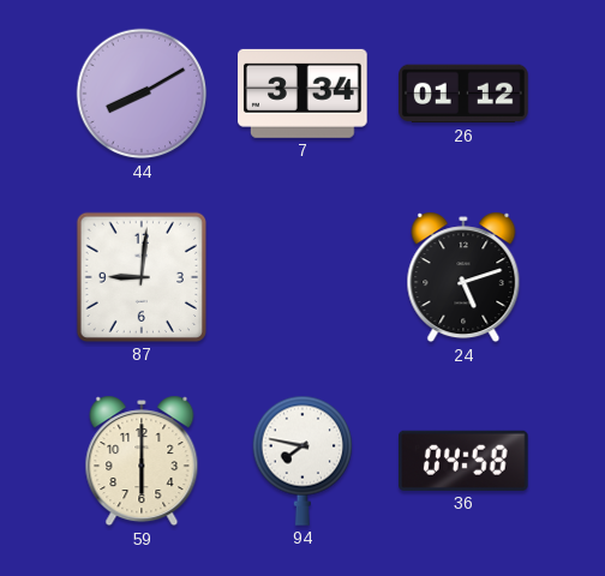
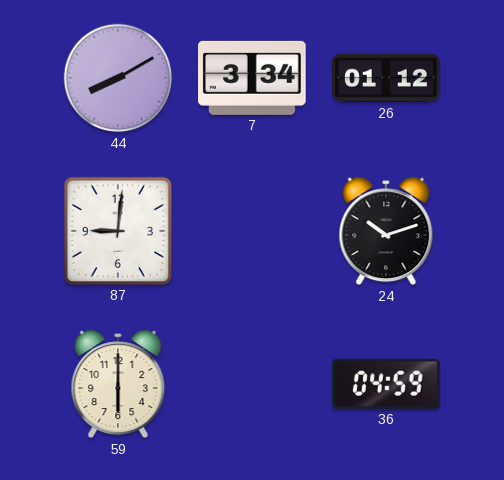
24: 5:12 -> 10:12 (386, 231)
94: 7:47 -> none (302, 461)
36: 04:58 -> 04:59 (387, 384)
